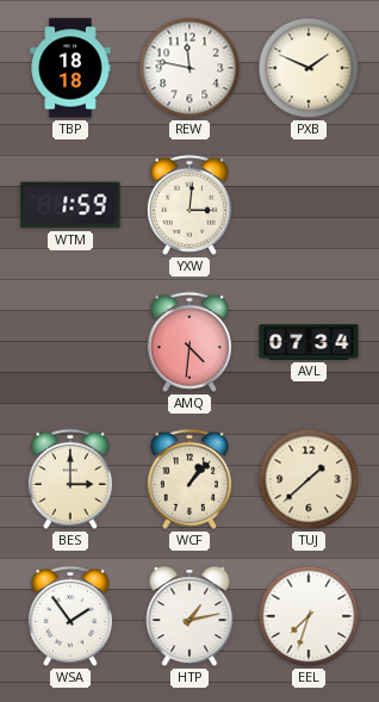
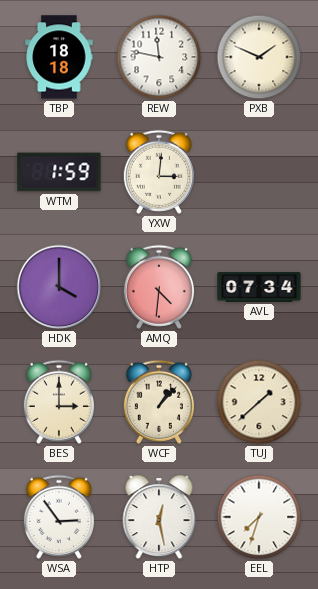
HDK: none -> 4:00 (59, 287)
WSA: 1:54 -> 2:54 (59, 517)
HTP: 1:13 -> 12:28 (159, 518)
